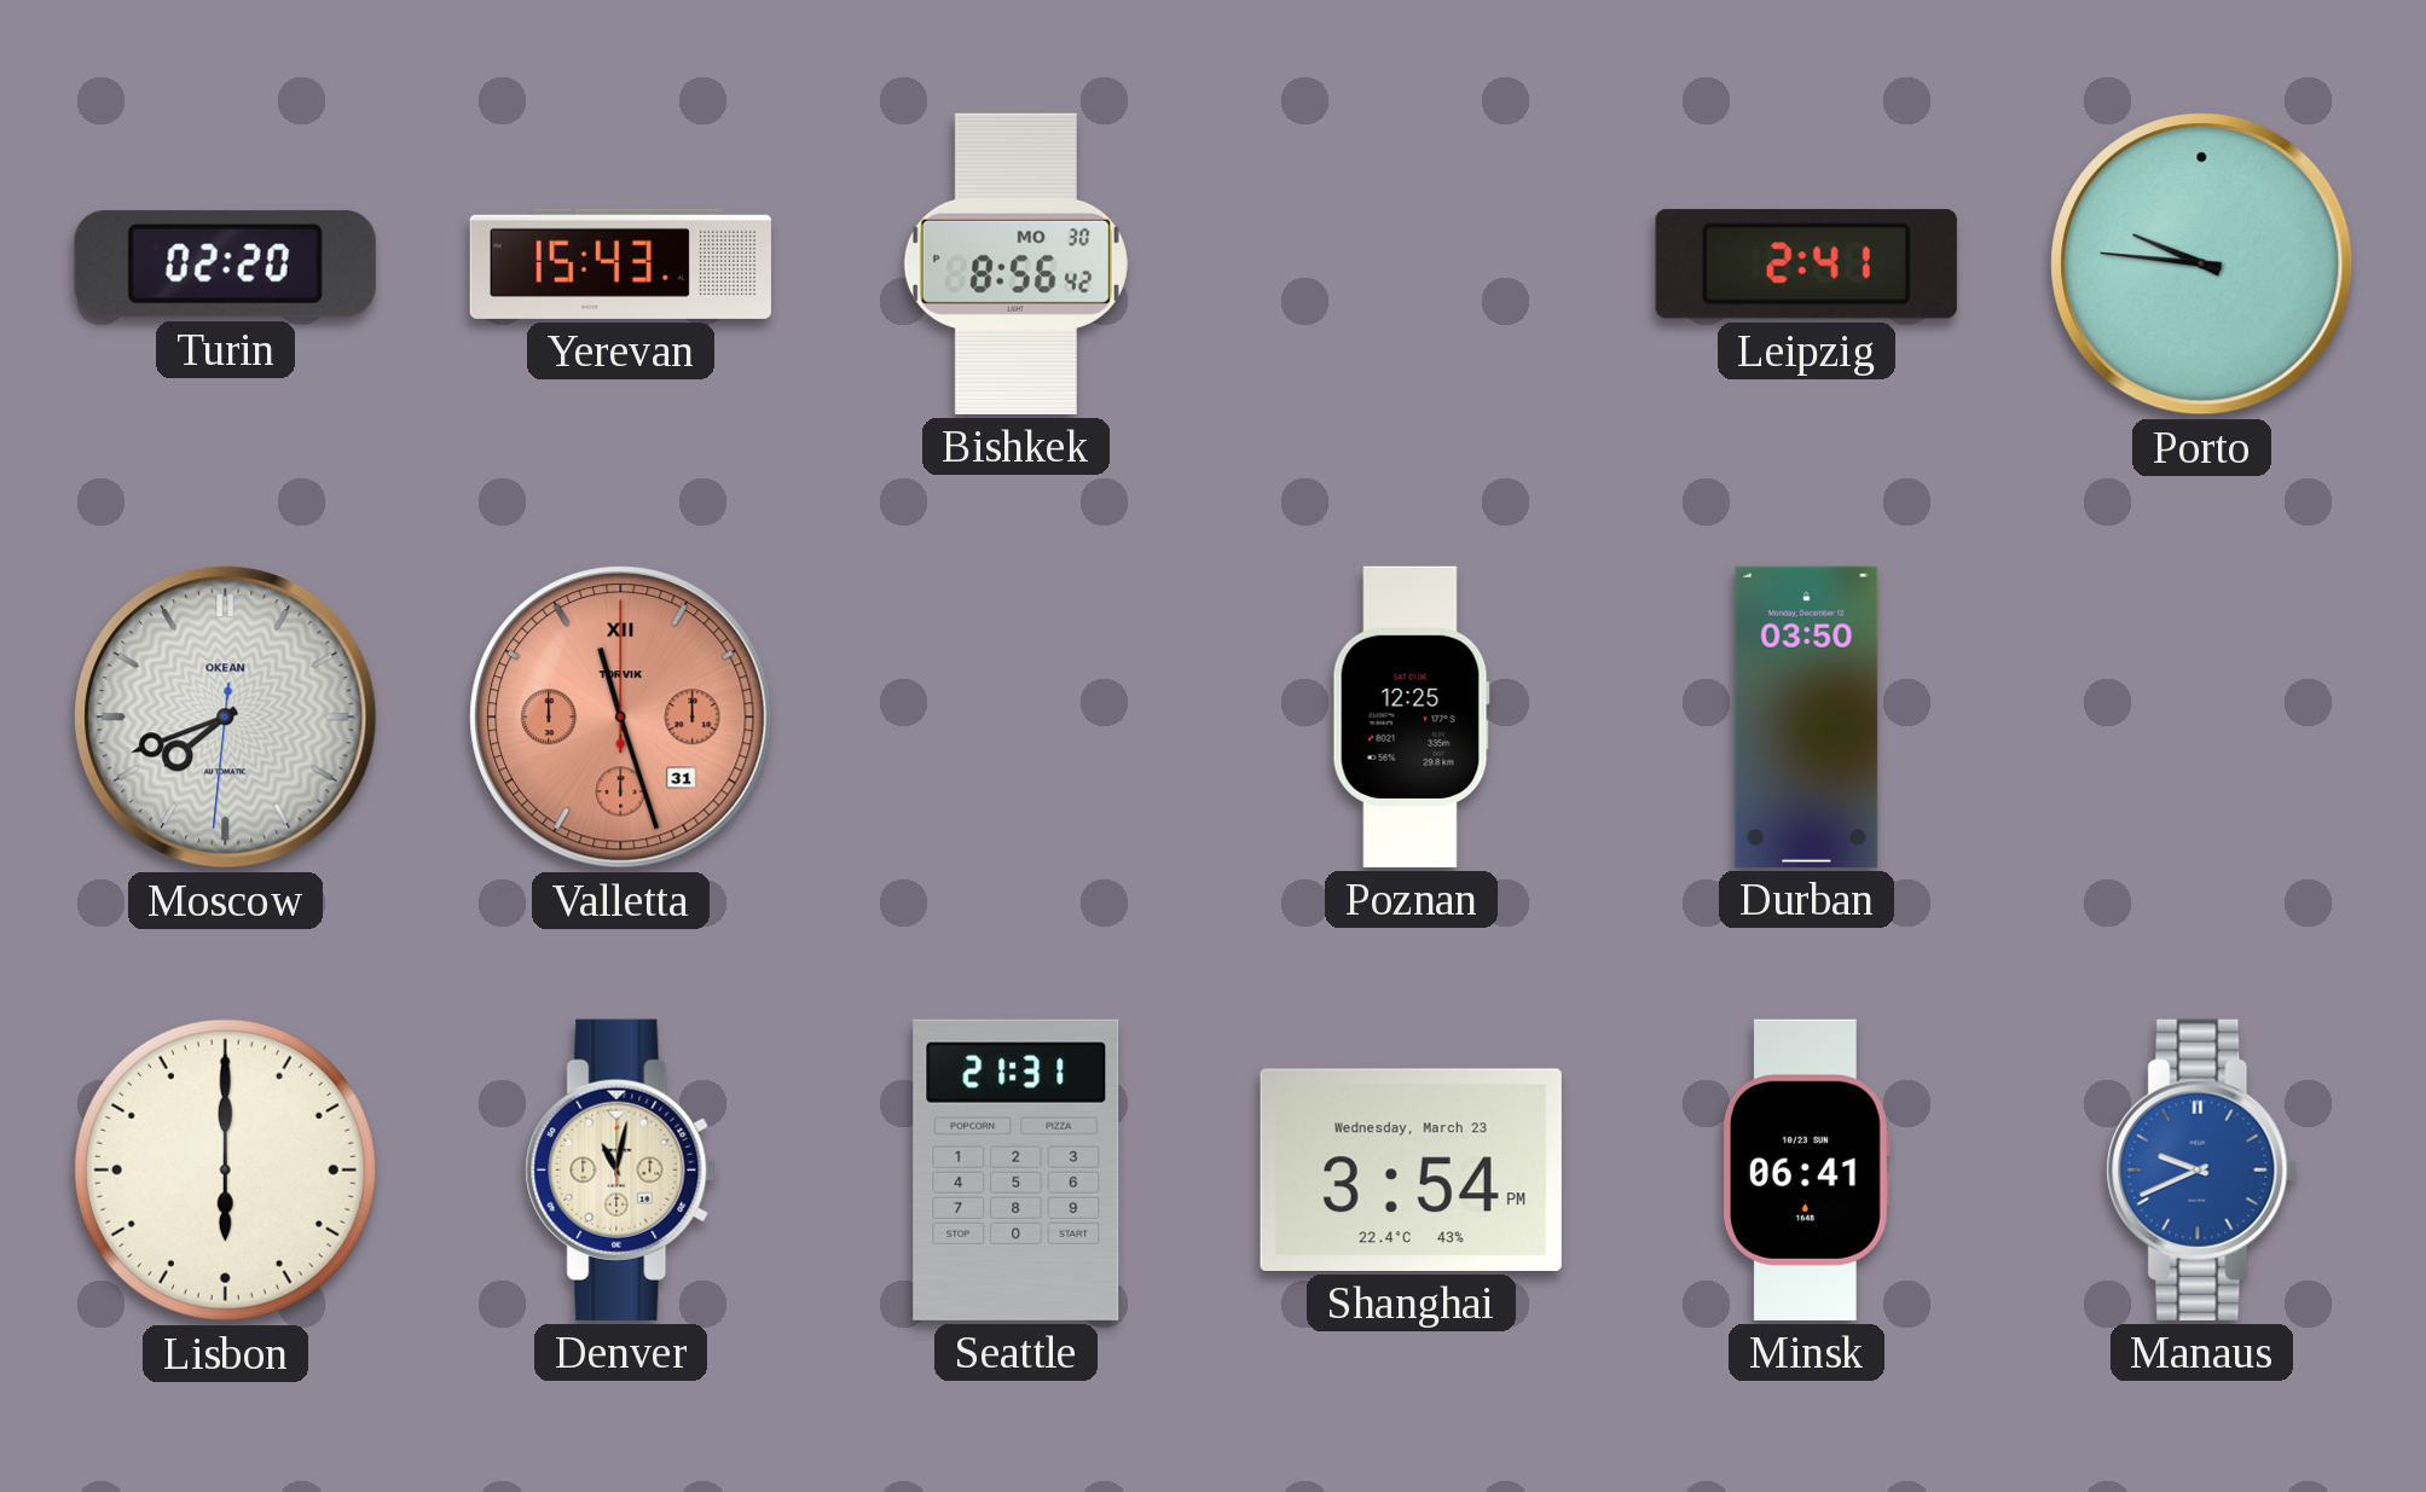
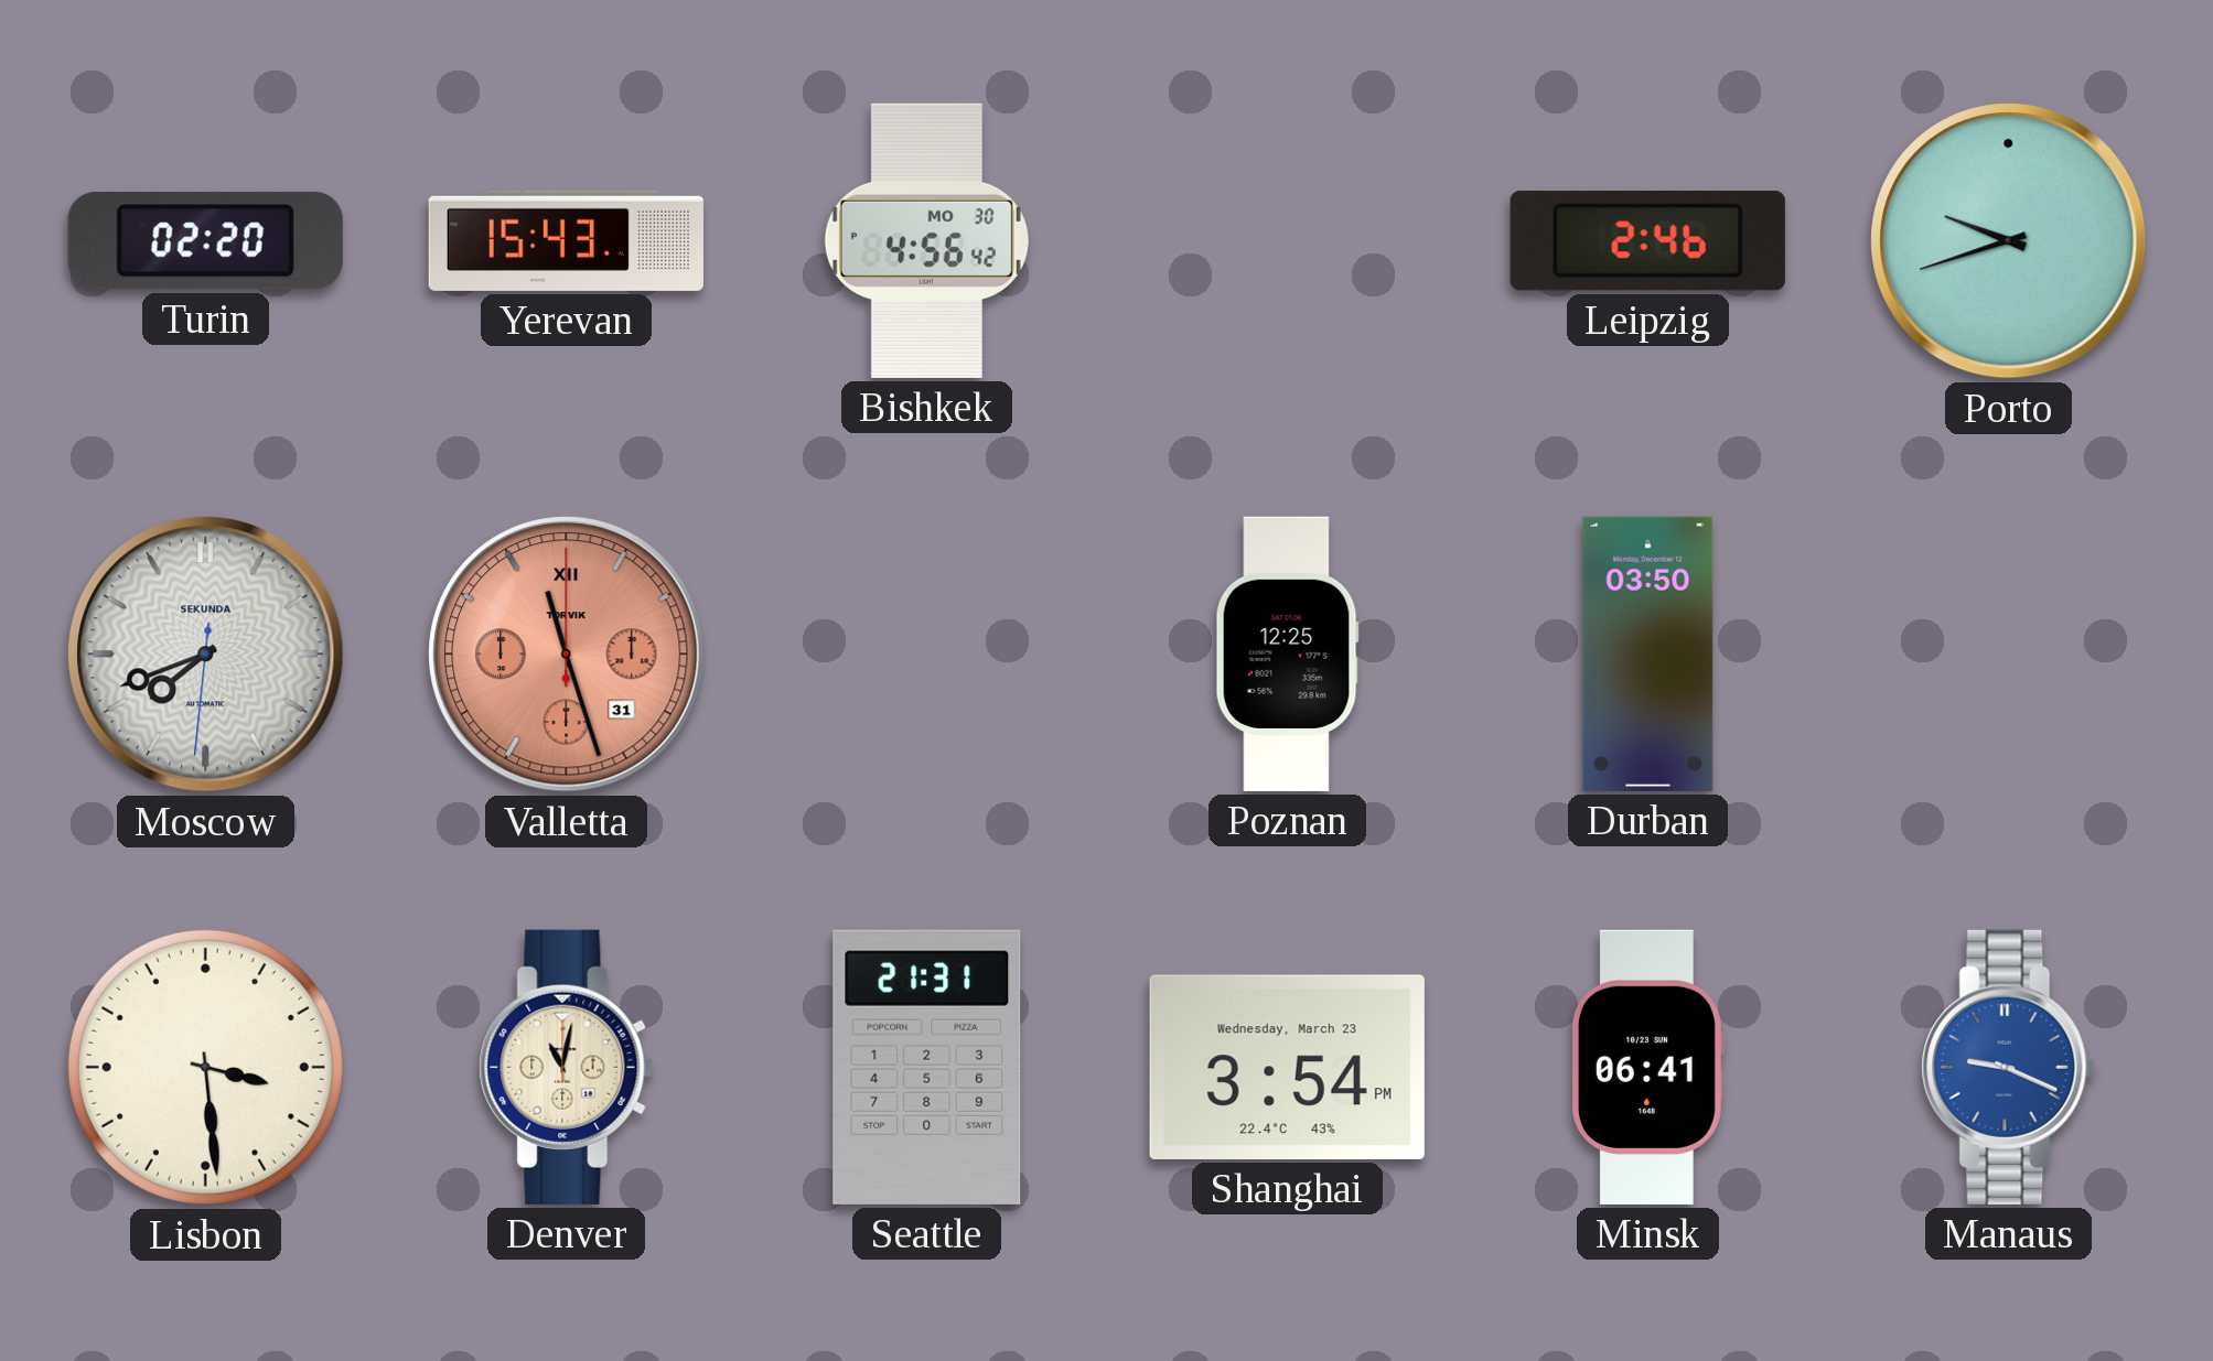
Bishkek: 8:56 -> 4:56 (926, 240)
Leipzig: 2:41 -> 2:46 (1647, 241)
Porto: 9:46 -> 9:42 (2009, 241)
Moscow brand: OKEAN -> SEKUNDA (206, 655)
Lisbon: 6:00 -> 3:29 (205, 1067)
Manaus: 9:41 -> 9:19 (2009, 1067)
